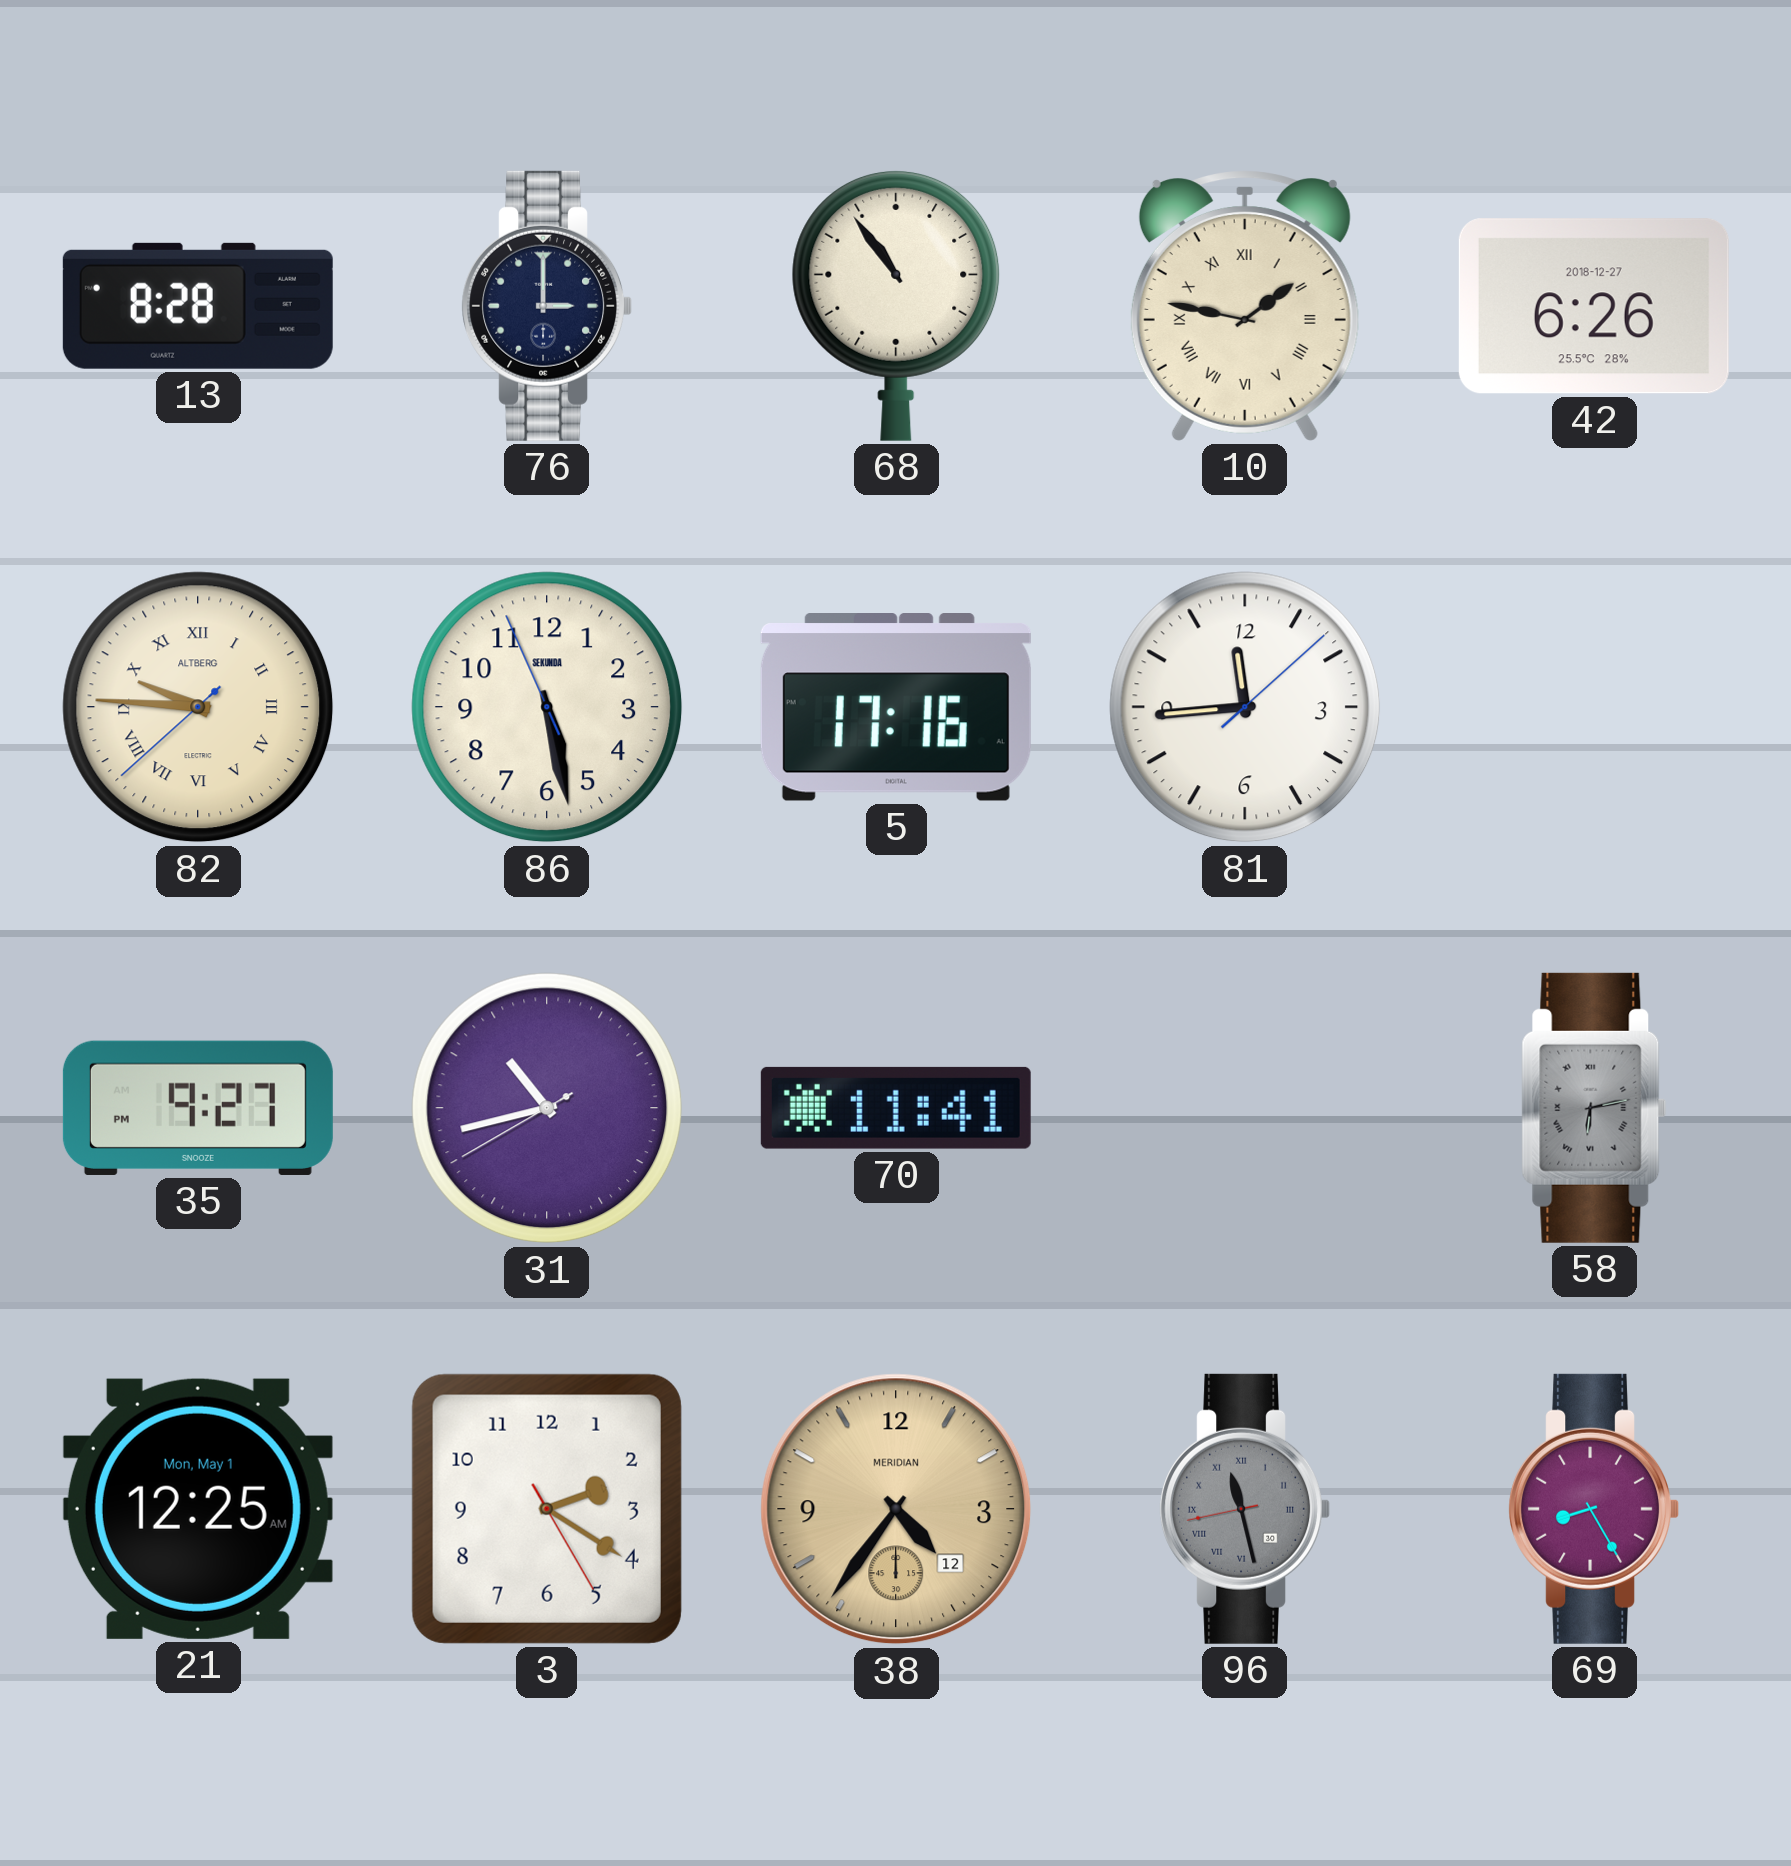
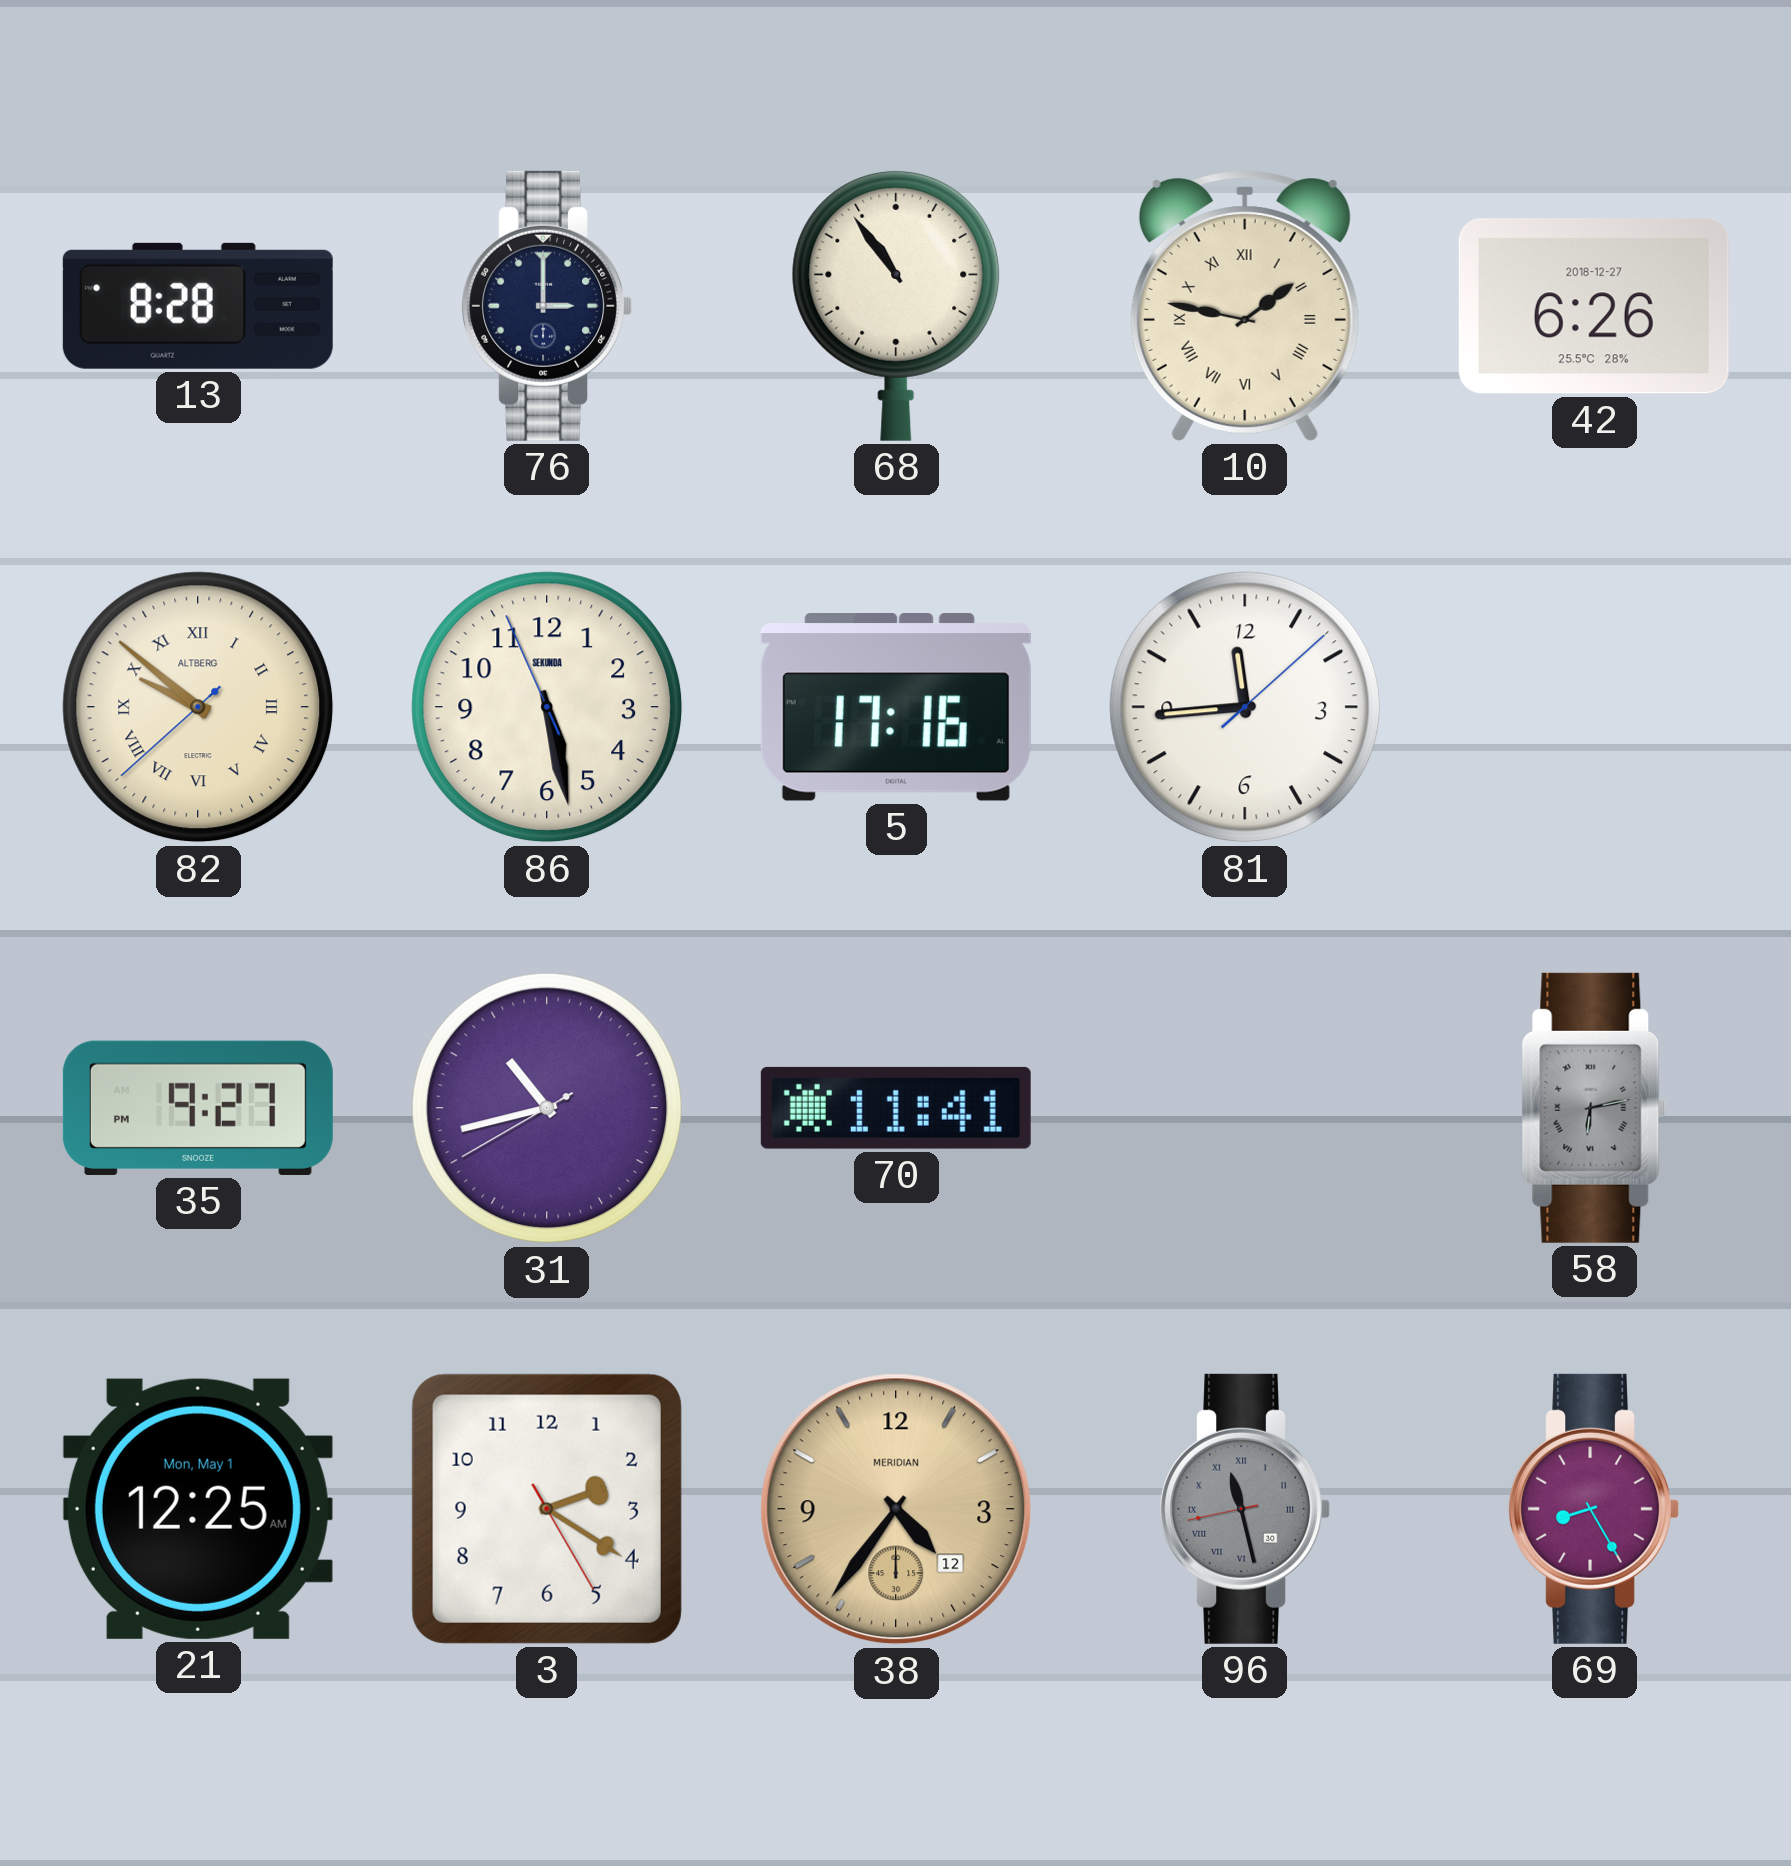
82: 9:45 -> 9:51 (198, 707)
